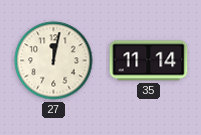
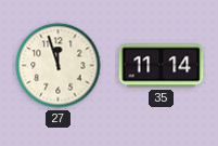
27: 12:02 -> 11:57 (59, 66)
